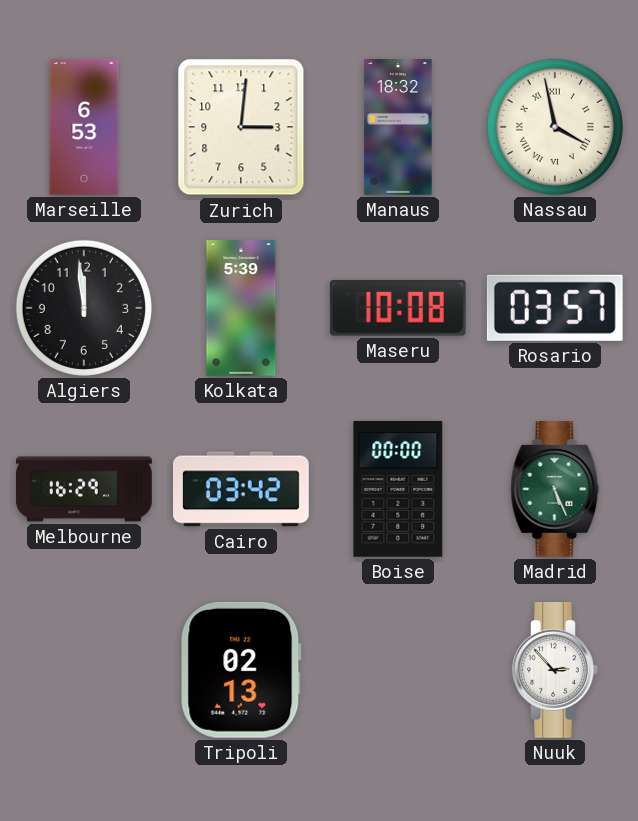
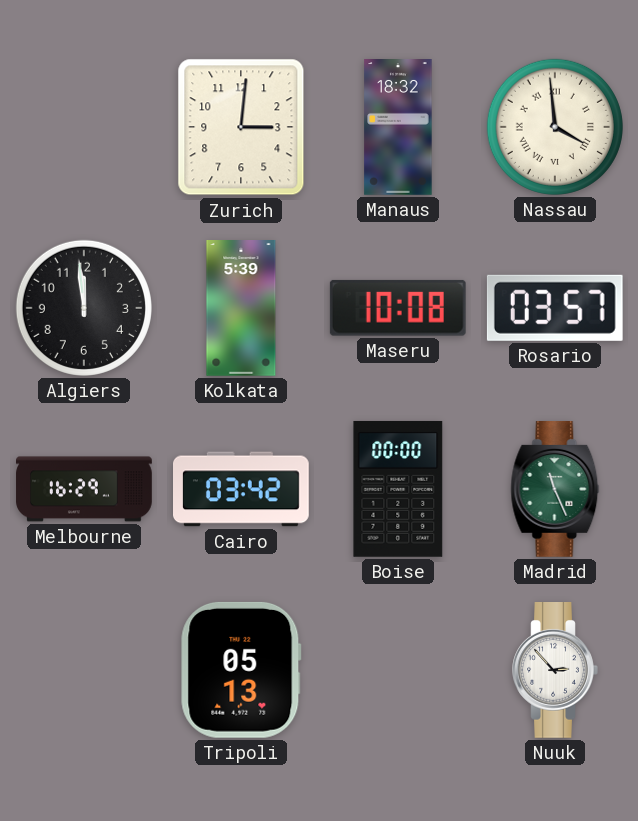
Marseille: 6:53 -> none (84, 128)
Nassau: 3:58 -> 3:59 (555, 127)
Madrid: 5:26 -> 11:26 (555, 490)
Tripoli: 02:13 -> 05:13 (241, 670)
